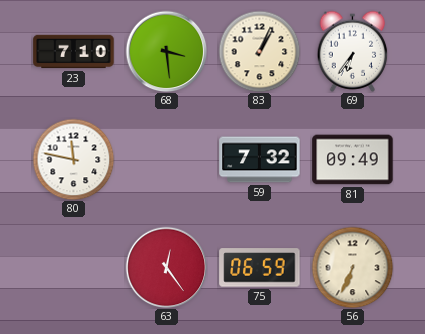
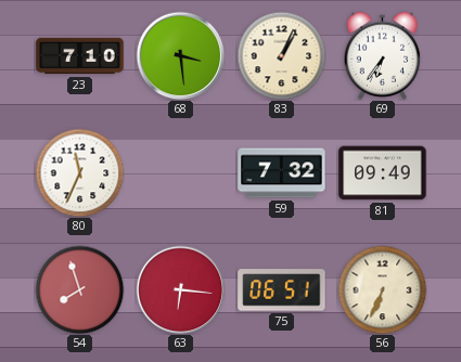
80: 11:47 -> 11:34 (79, 172)
54: none -> 7:57 (79, 289)
63: 12:24 -> 6:16 (180, 289)
75: 06:59 -> 06:51 (282, 290)
